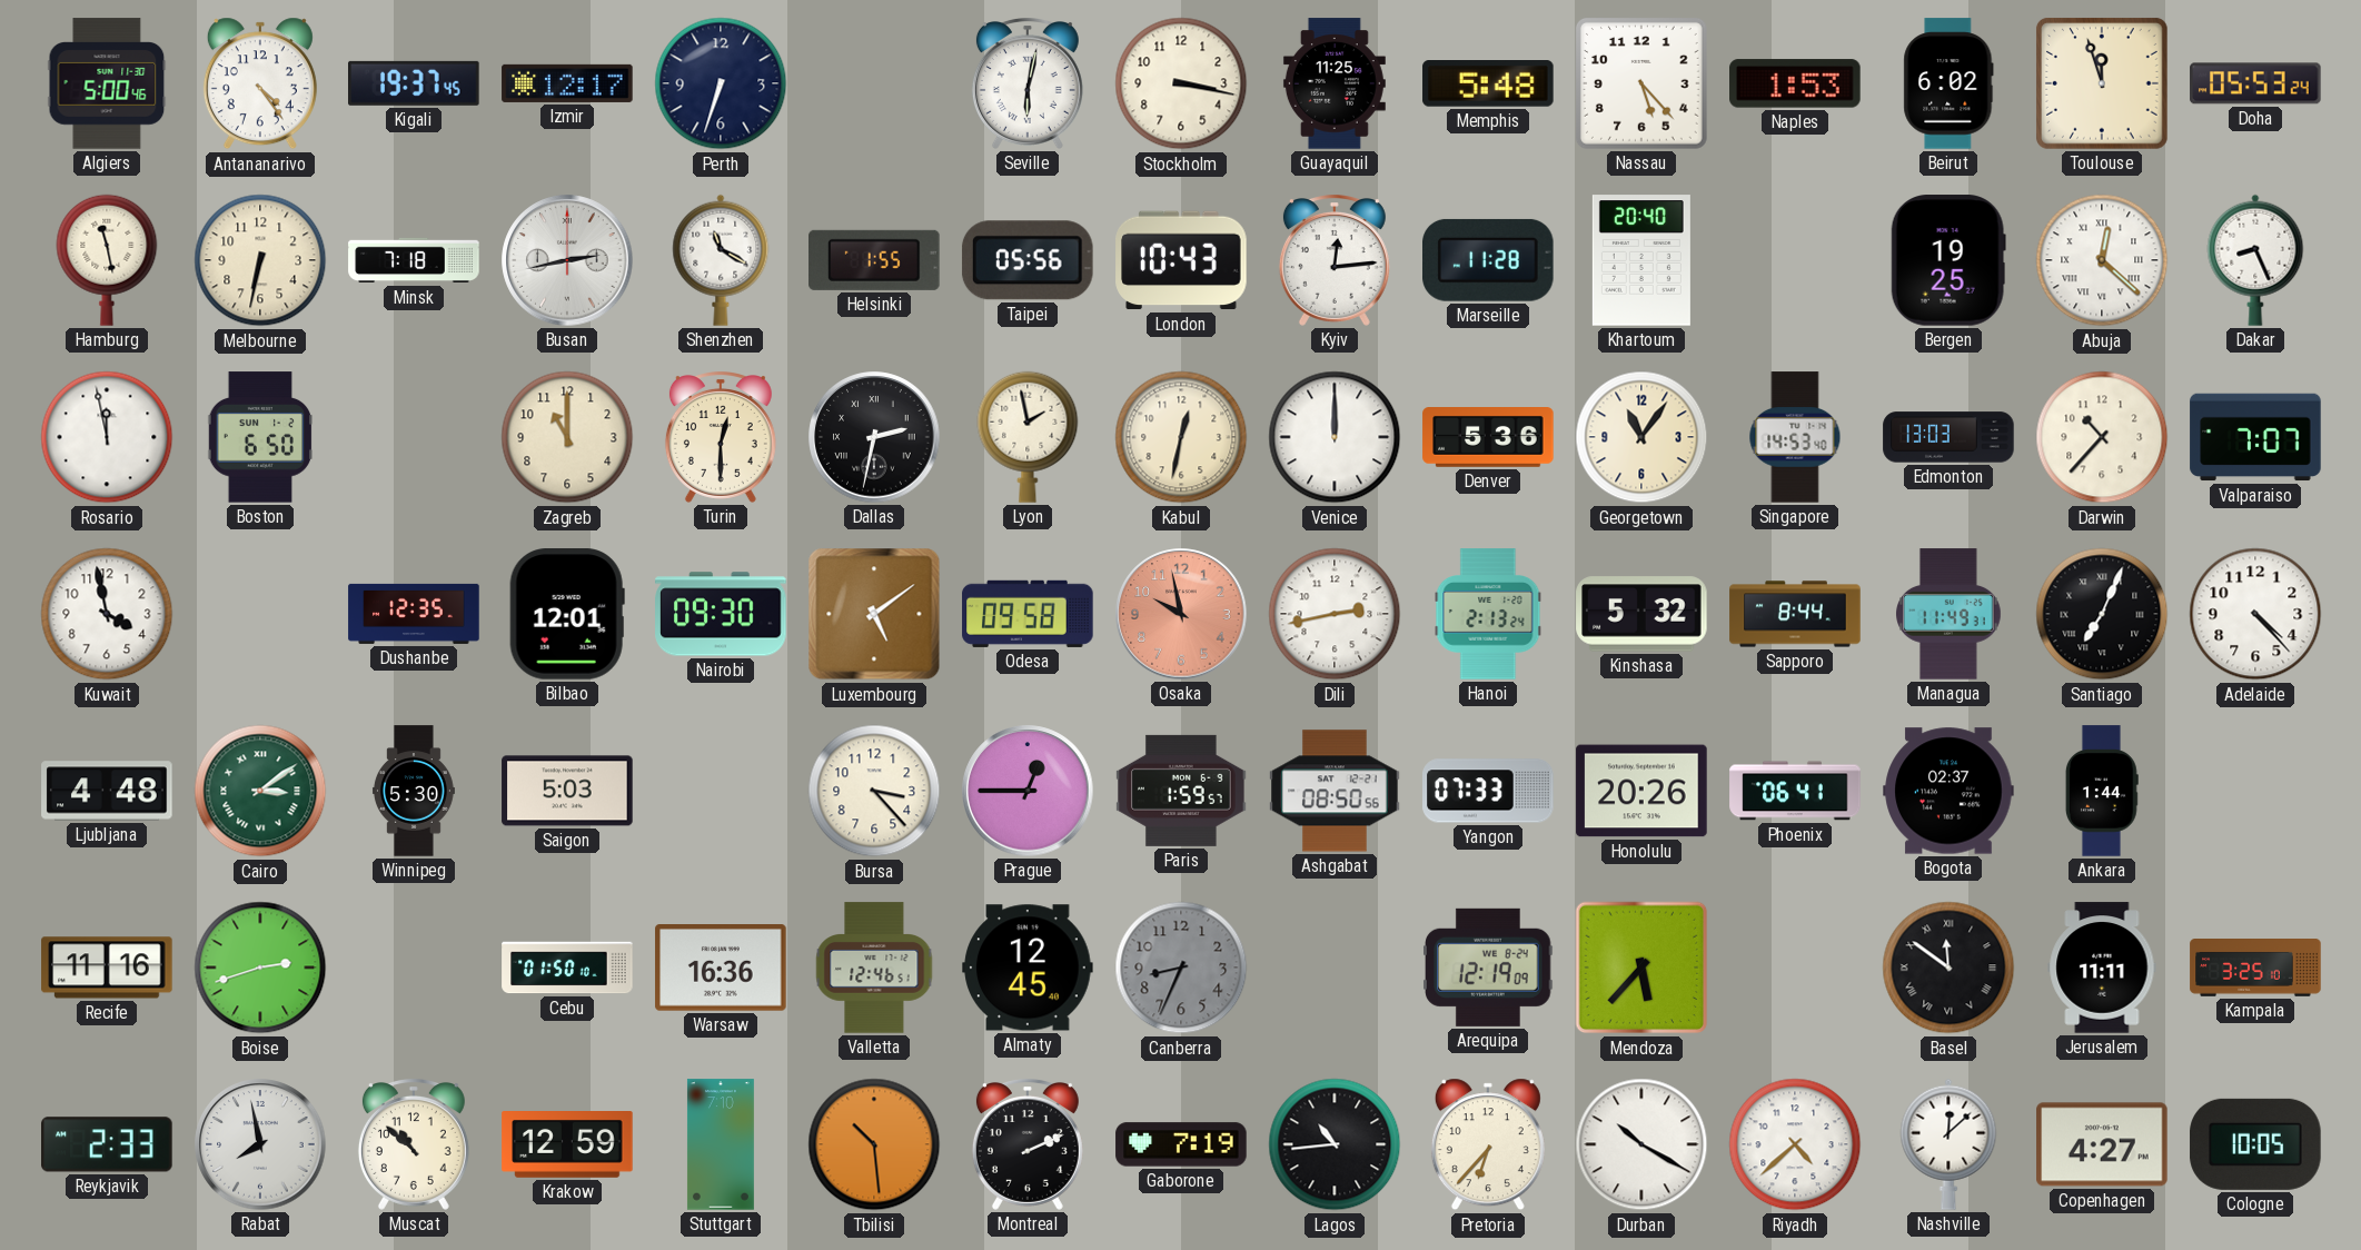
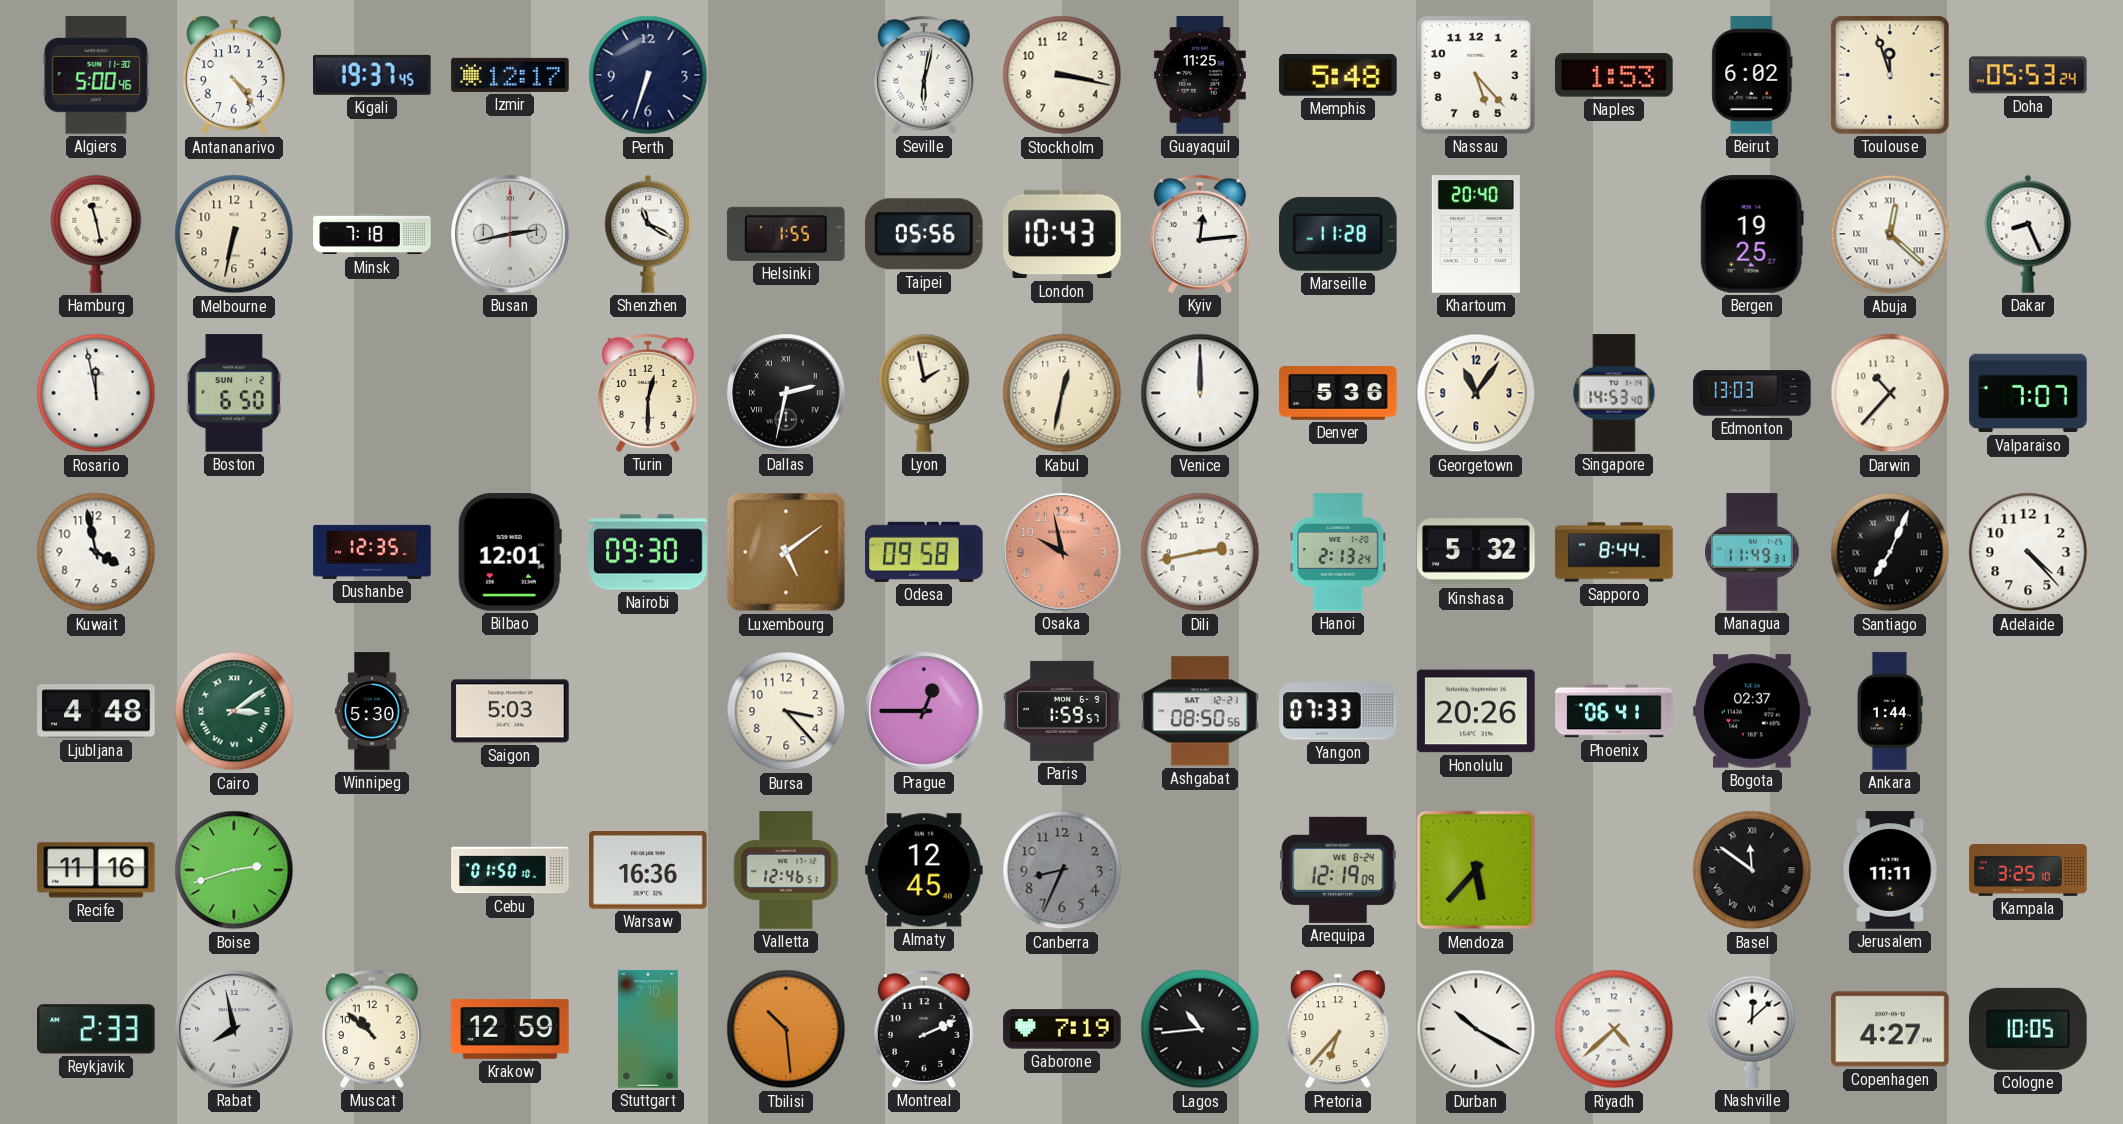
Zagreb: 11:00 -> none (567, 437)
